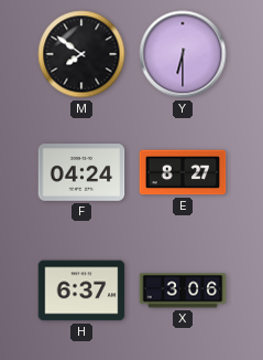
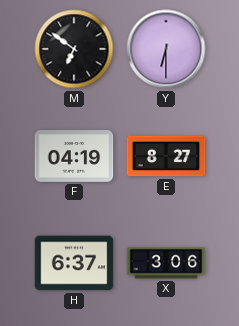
M: 7:51 -> 6:51 (74, 49)
F: 04:24 -> 04:19 (74, 156)
